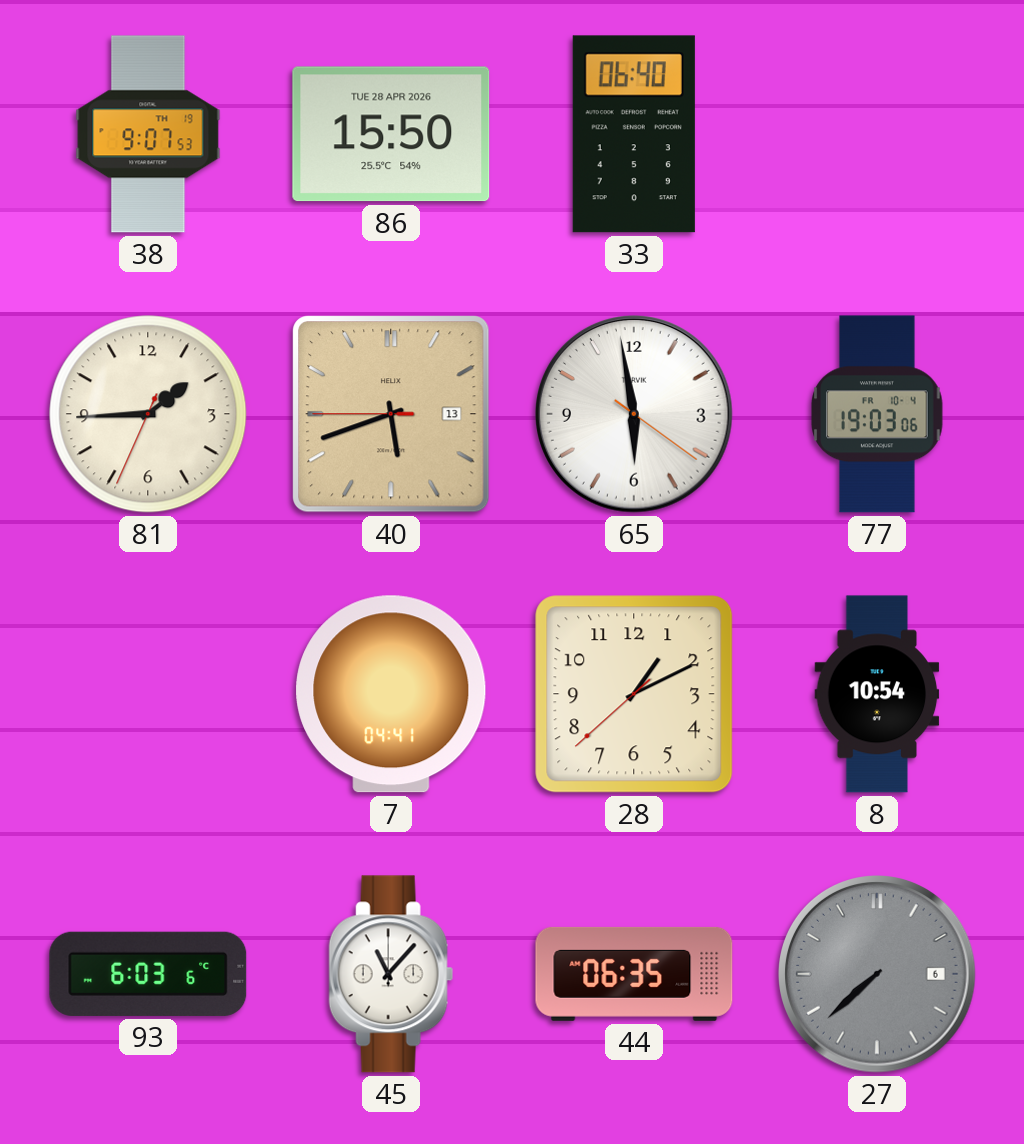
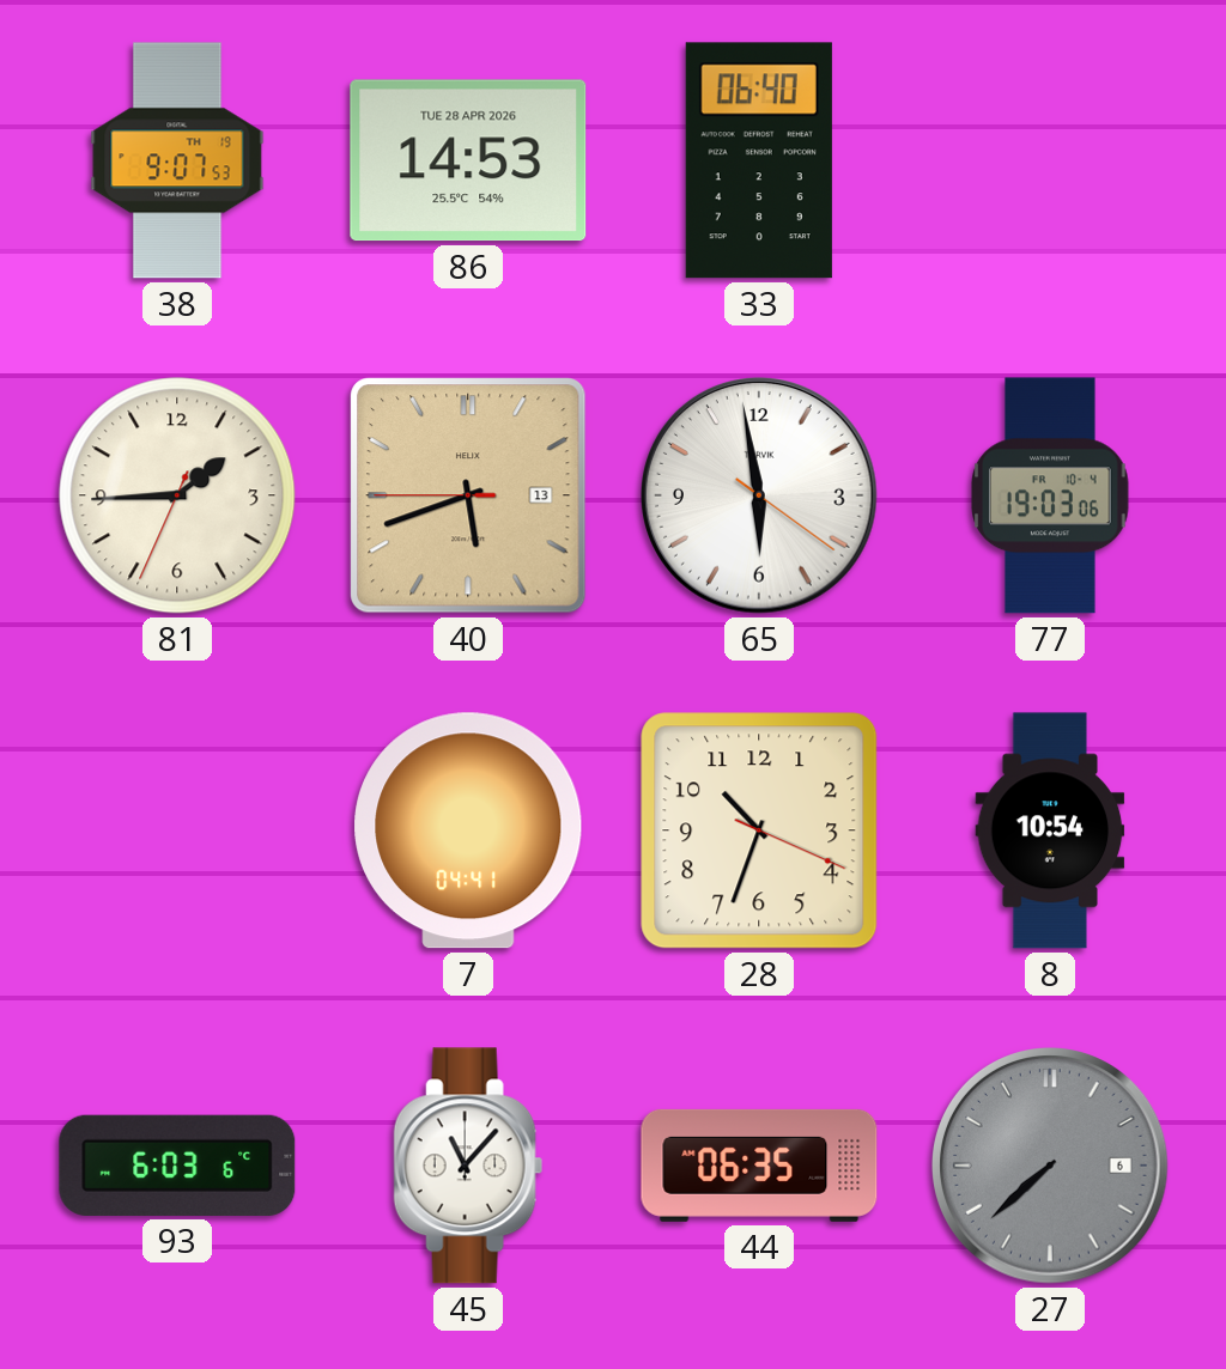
86: 15:50 -> 14:53 (468, 160)
28: 1:10 -> 10:33 (759, 830)
